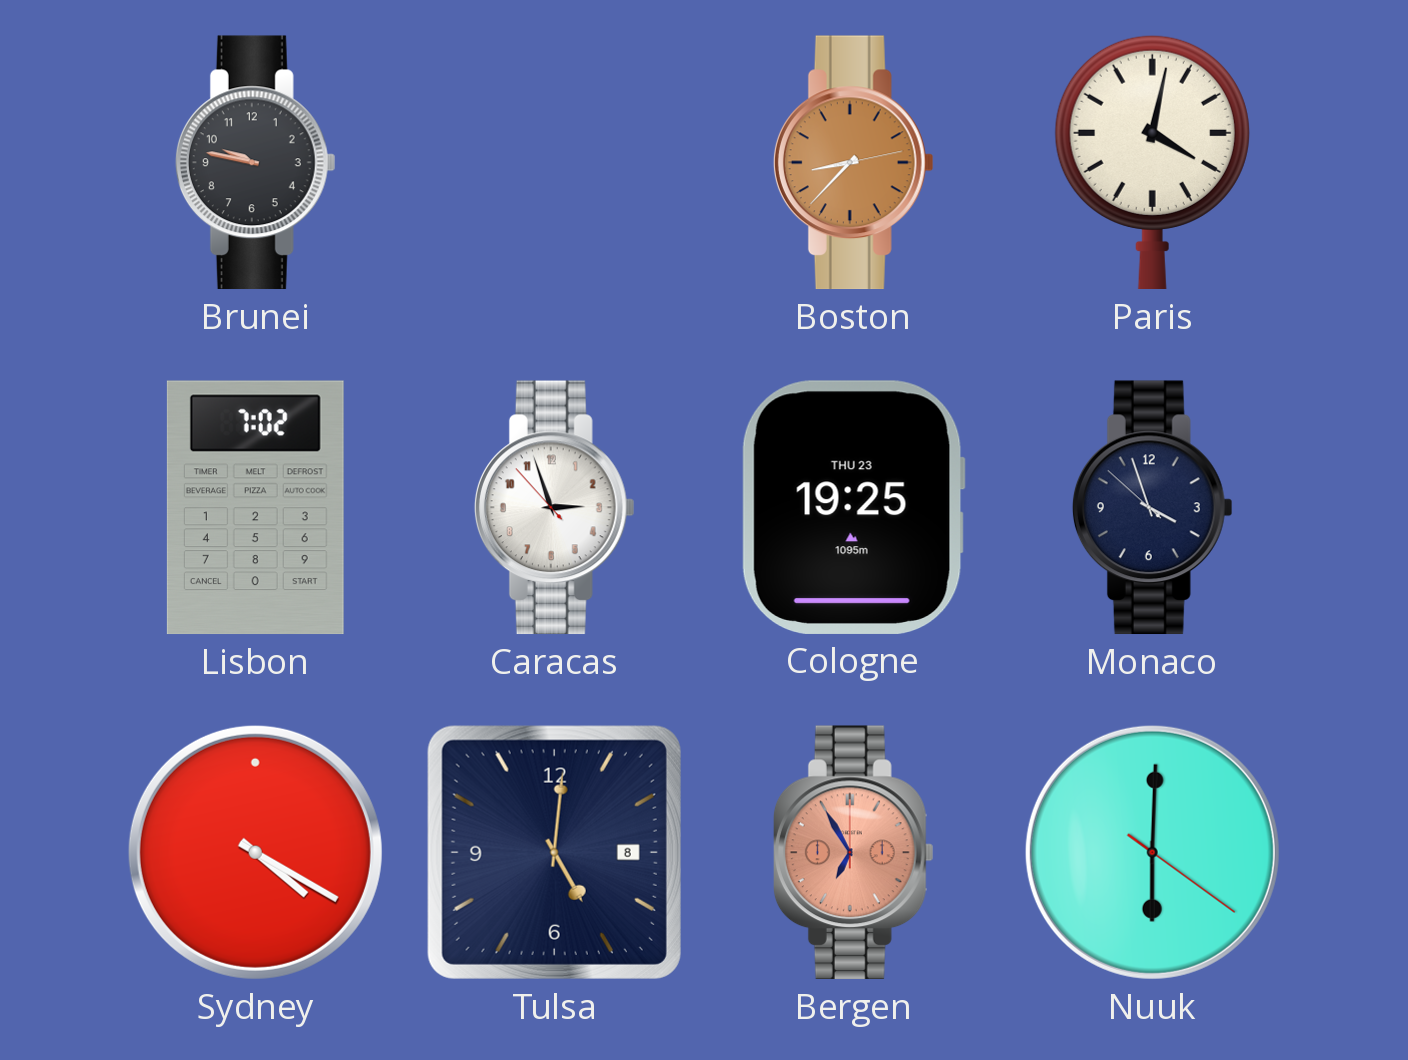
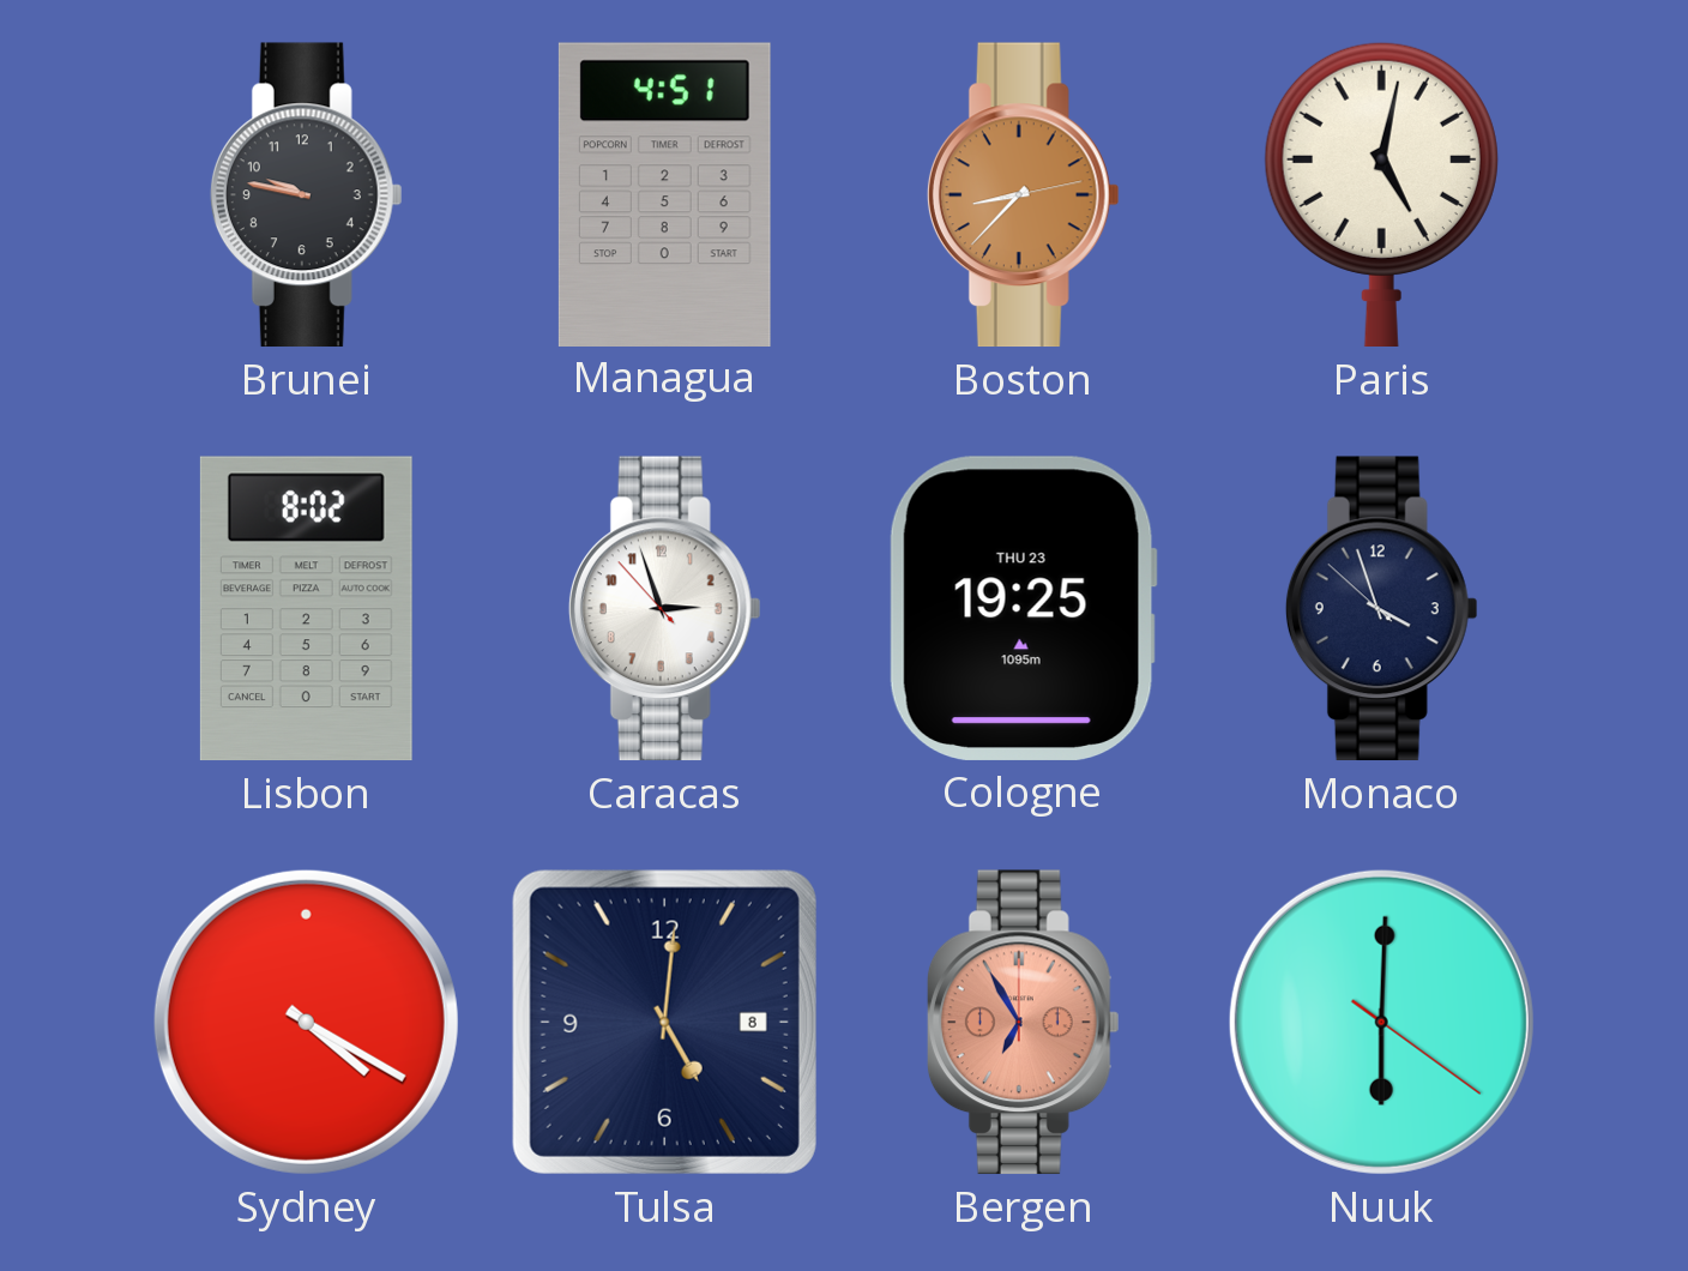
Managua: none -> 4:51 (664, 194)
Paris: 4:02 -> 5:02 (1381, 194)
Lisbon: 7:02 -> 8:02 (306, 609)
